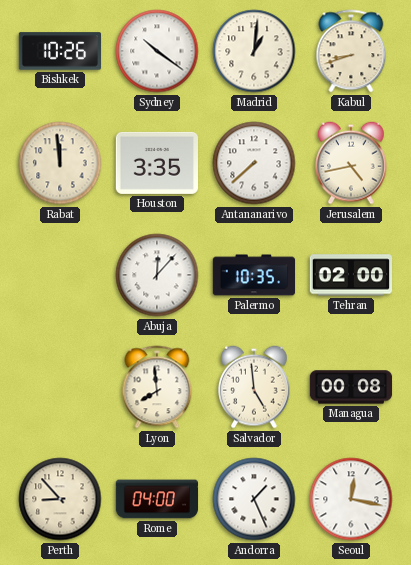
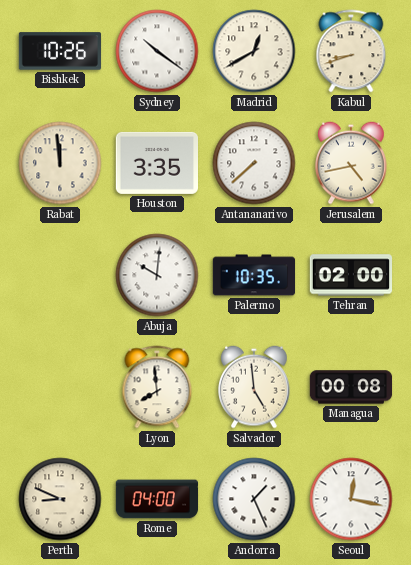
Madrid: 1:01 -> 12:40 (254, 51)
Abuja: 12:07 -> 10:01 (157, 275)
Perth: 8:53 -> 8:49 (60, 499)
